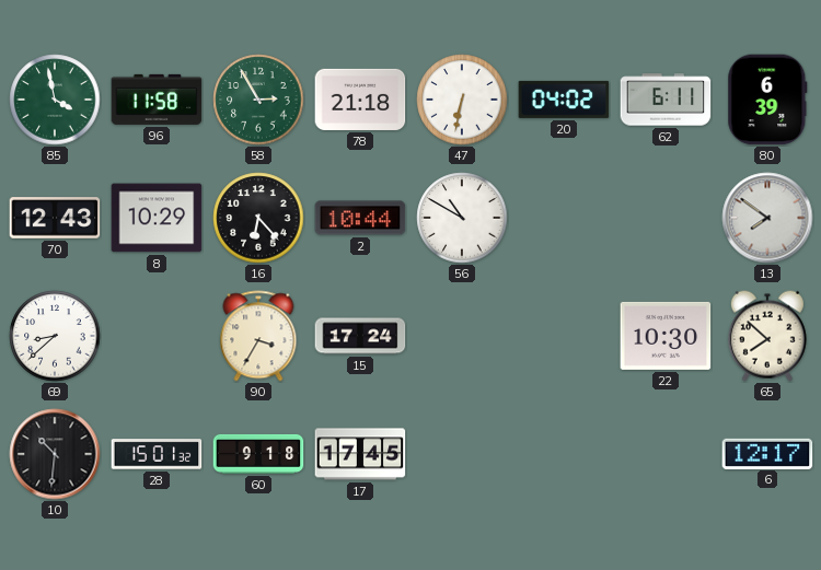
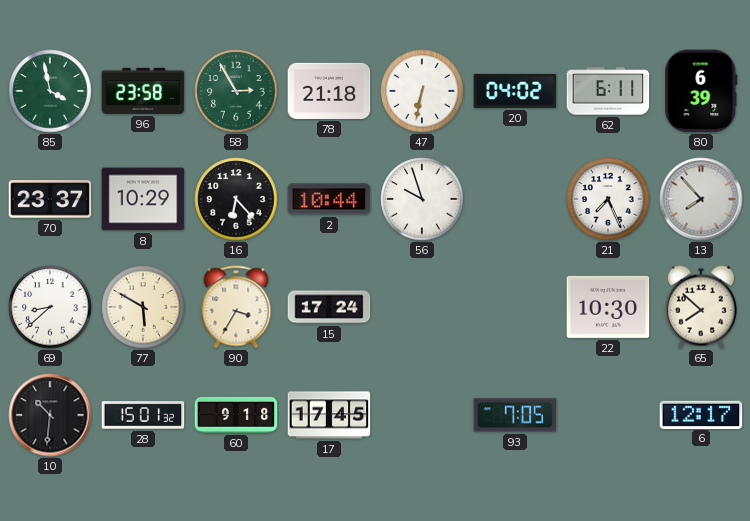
96: 11:58 -> 23:58 (143, 91)
70: 12:43 -> 23:37 (50, 199)
56: 10:50 -> 9:57 (422, 199)
21: none -> 7:26 (608, 199)
13: 7:51 -> 7:53 (701, 199)
77: none -> 5:50 (143, 307)
93: none -> 7:05 (515, 415)
